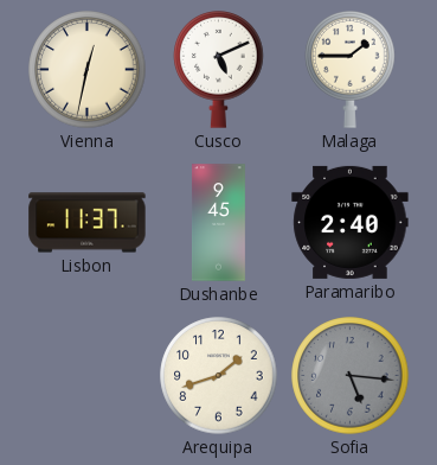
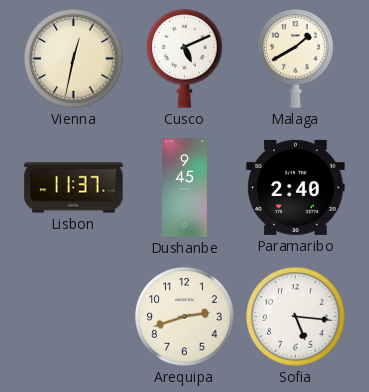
Malaga: 1:45 -> 1:40 (296, 59)
Arequipa: 1:42 -> 2:42 (185, 317)
Sofia dial: grey -> white (296, 317)
